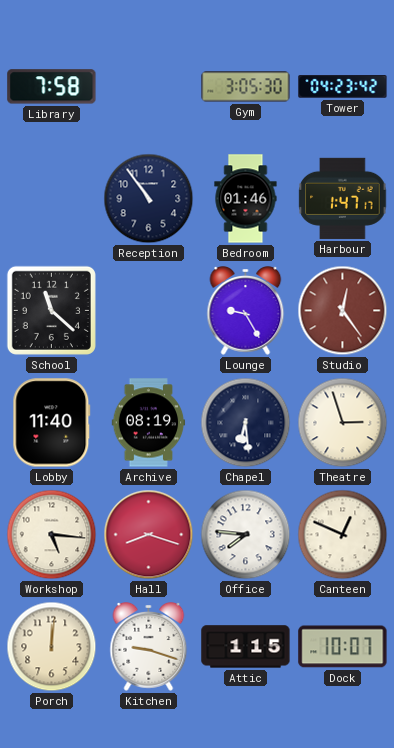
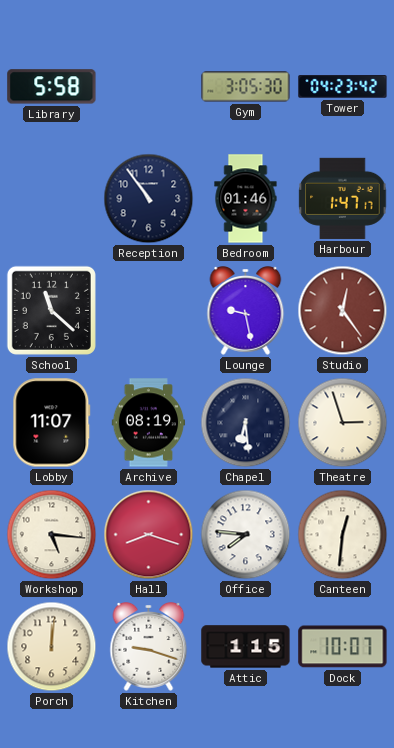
Library: 7:58 -> 5:58 (52, 87)
Lounge: 9:25 -> 9:28 (246, 311)
Lobby: 11:40 -> 11:07 (52, 423)
Canteen: 12:49 -> 12:31 (343, 535)
